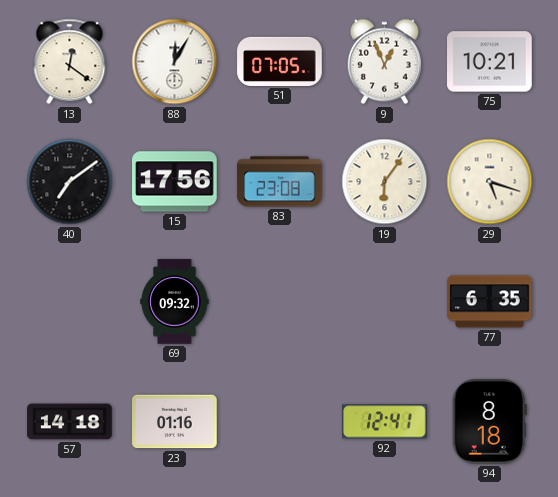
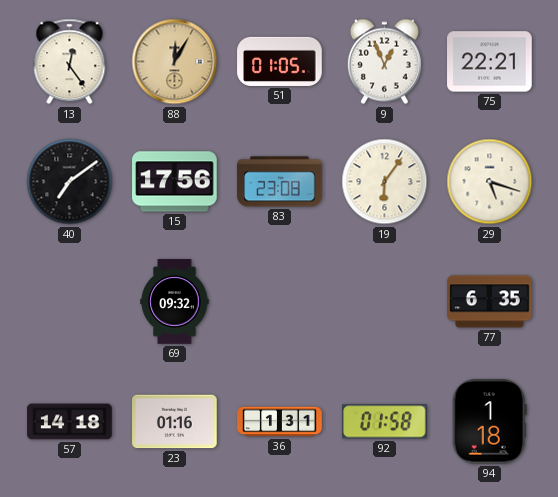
13: 12:21 -> 12:24 (70, 62)
88 dial: white -> champagne (175, 62)
51: 07:05 -> 01:05 (280, 61)
75: 10:21 -> 22:21 (490, 62)
36: none -> 1:31 (280, 422)
92: 12:41 -> 01:58 (385, 422)
94: 8:18 -> 1:18 (489, 422)
